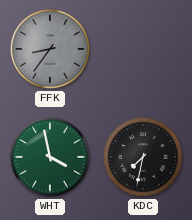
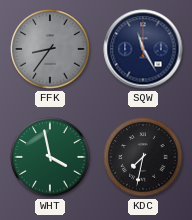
SQW: none -> 11:25 (143, 49)
